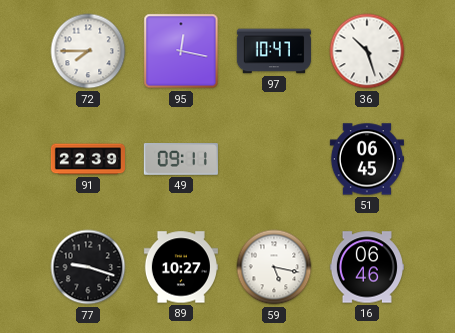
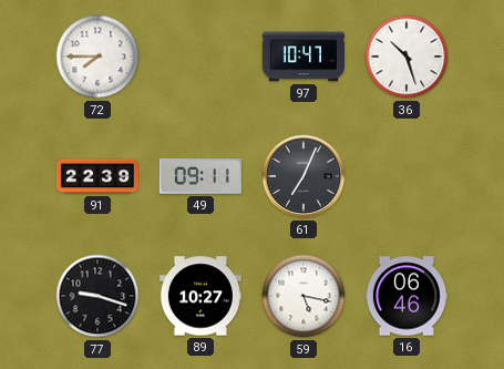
95: 12:17 -> none (181, 51)
61: none -> 7:04 (304, 176)
51: 06:45 -> none (367, 159)
